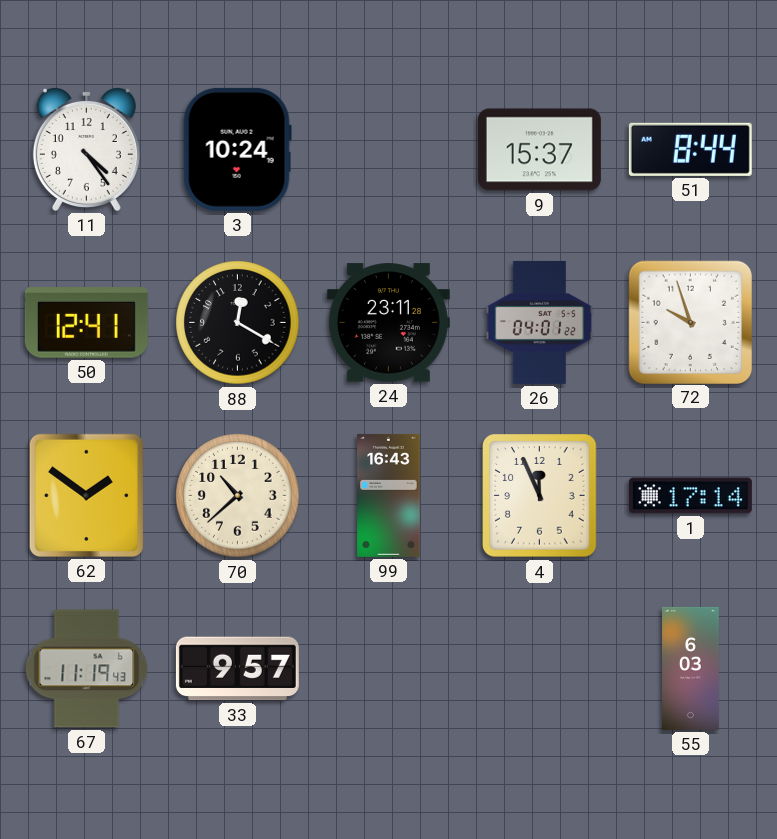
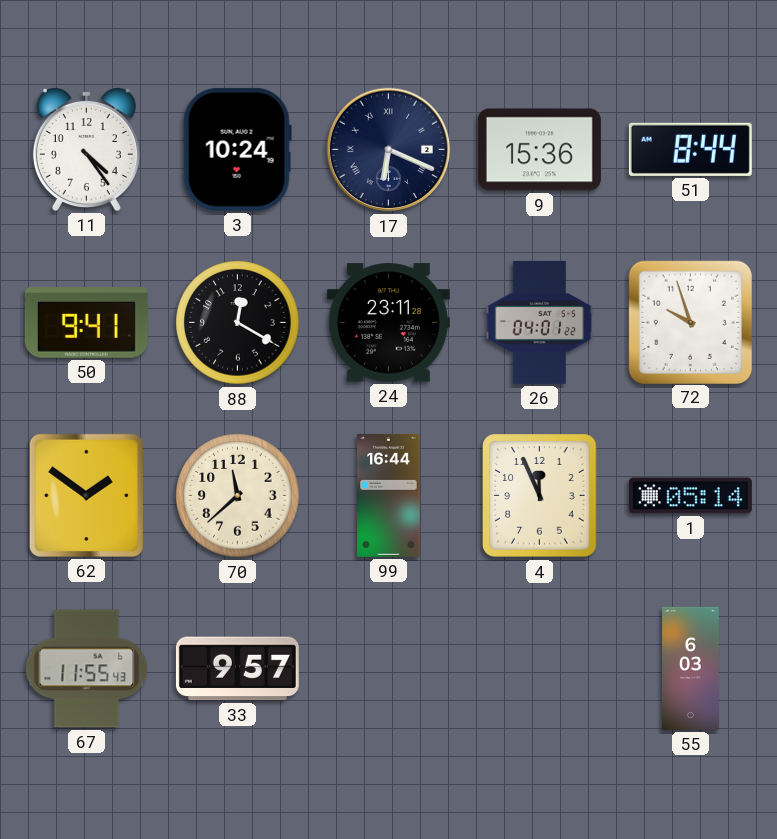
17: none -> 6:19 (389, 150)
9: 15:37 -> 15:36 (539, 150)
50: 12:41 -> 9:41 (86, 323)
70: 10:38 -> 11:38 (238, 496)
99: 16:43 -> 16:44 (389, 495)
1: 17:14 -> 05:14 (690, 496)
67: 11:19 -> 11:55 (87, 669)
